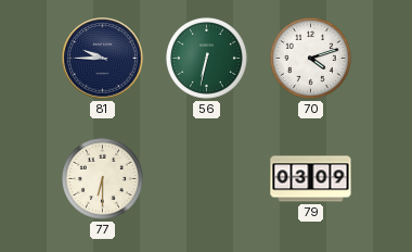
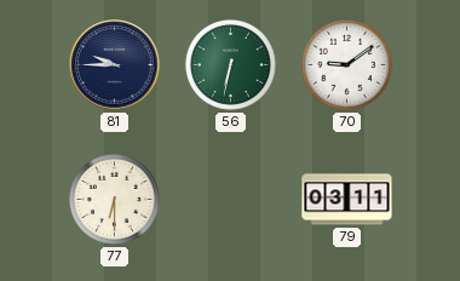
70: 4:12 -> 9:09 (346, 64)
79: 03:09 -> 03:11 (347, 200)
